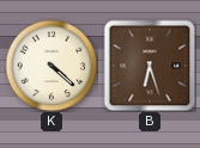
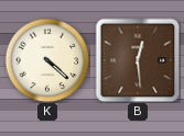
B: 6:27 -> 12:29 (138, 60)
